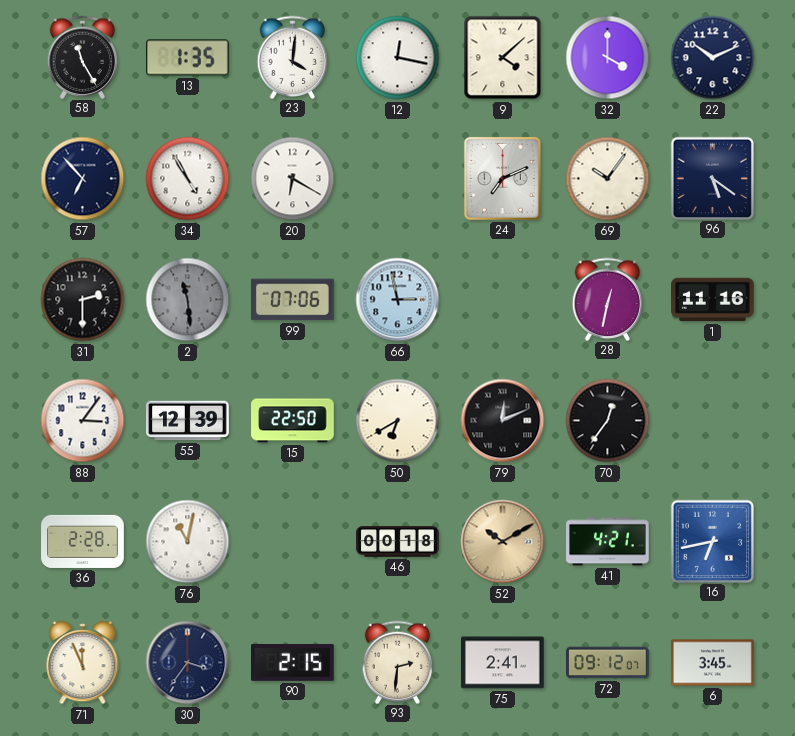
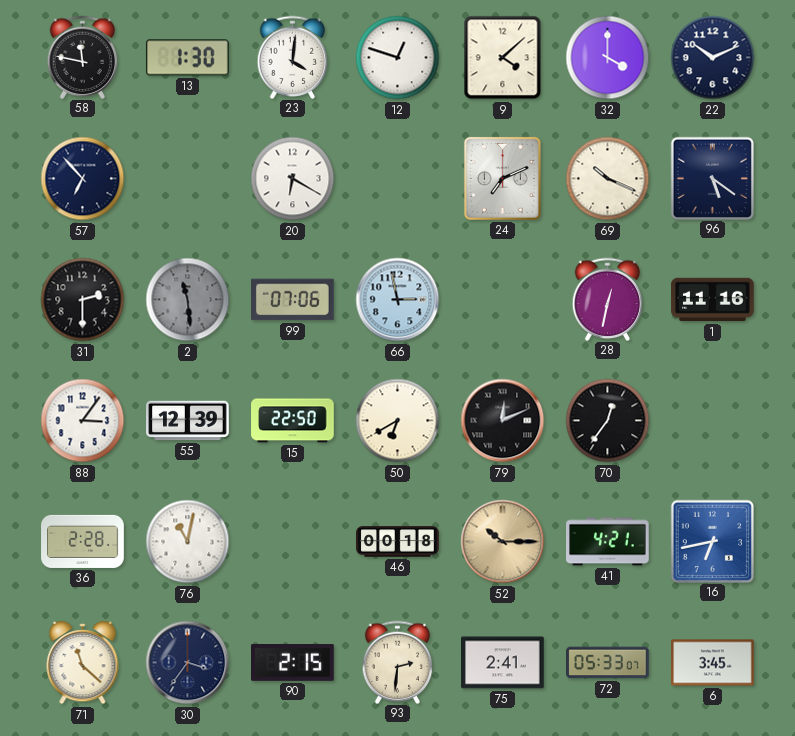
58: 11:25 -> 11:47 (83, 57)
13: 1:35 -> 1:30 (187, 58)
12: 12:17 -> 12:48 (398, 58)
34: 4:55 -> none (188, 179)
69: 10:06 -> 10:19 (608, 179)
52: 10:10 -> 10:15 (503, 542)
71: 11:56 -> 11:22 (83, 663)
72: 09:12 -> 05:33 (608, 663)
